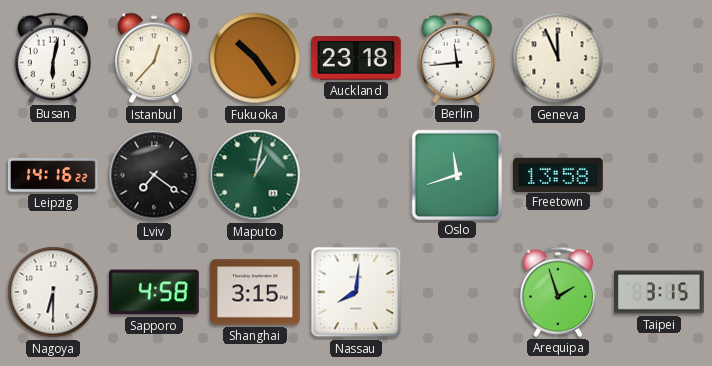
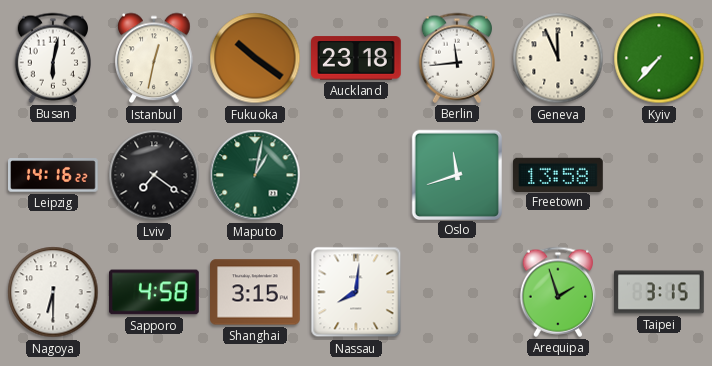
Istanbul: 12:37 -> 12:32 (154, 58)
Fukuoka: 10:24 -> 10:21 (255, 58)
Kyiv: none -> 7:37 (659, 58)
